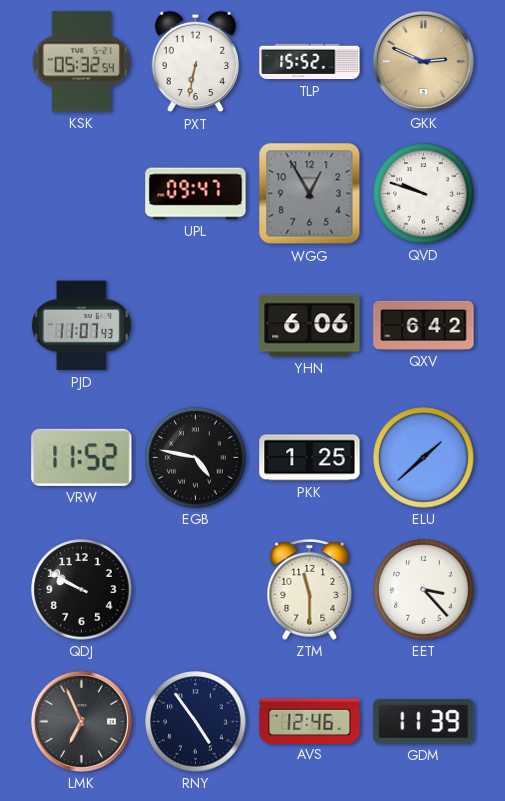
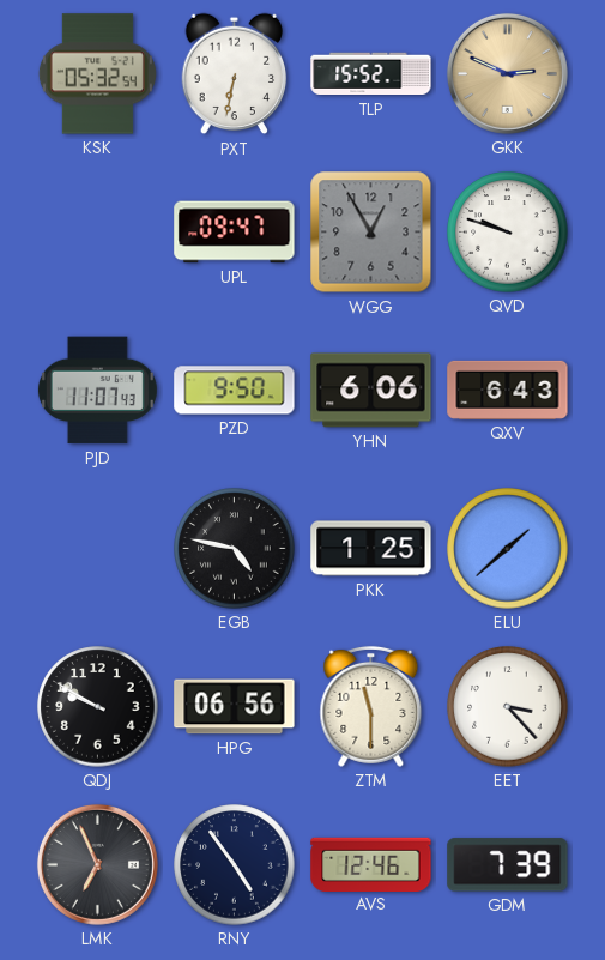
PZD: none -> 9:50 (235, 391)
QXV: 6:42 -> 6:43 (508, 390)
VRW: 11:52 -> none (82, 457)
HPG: none -> 06:56 (235, 707)
GDM: 11:39 -> 7:39 (508, 865)
